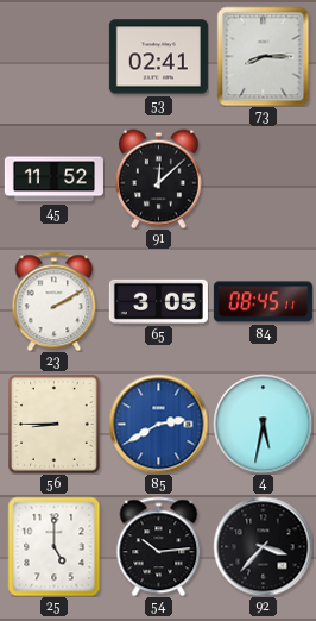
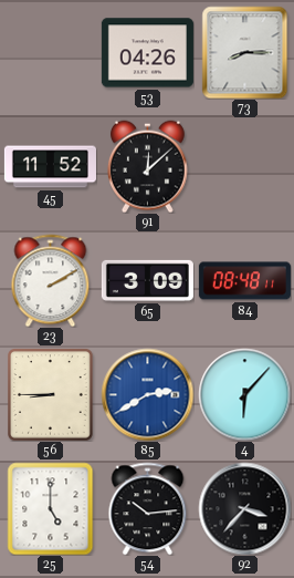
53: 02:41 -> 04:26 (147, 53)
65: 3:05 -> 3:09 (147, 280)
84: 08:45 -> 08:48 (244, 281)
4: 5:32 -> 6:07 (244, 394)
